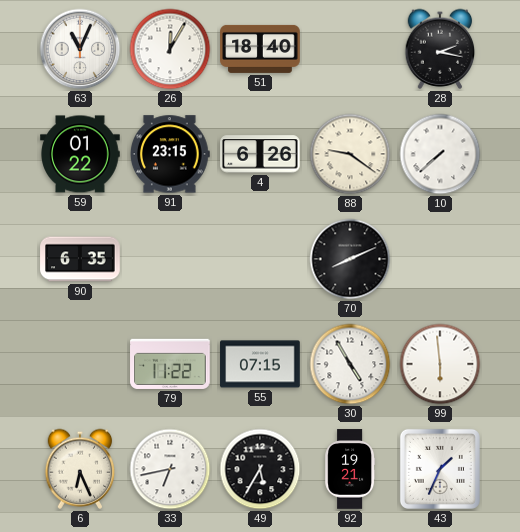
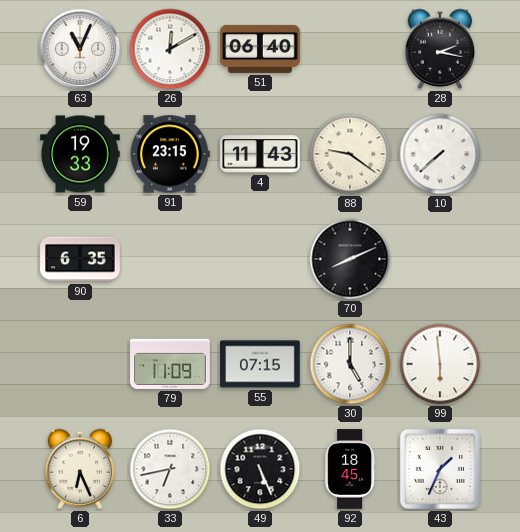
26: 12:05 -> 12:10 (170, 49)
51: 18:40 -> 06:40 (260, 49)
59: 01:22 -> 19:33 (80, 154)
4: 6:26 -> 11:43 (260, 154)
79: 11:22 -> 11:09 (170, 364)
30: 4:55 -> 5:00 (350, 364)
49: 5:35 -> 5:26 (260, 469)
92: 19:21 -> 18:45 (350, 469)
